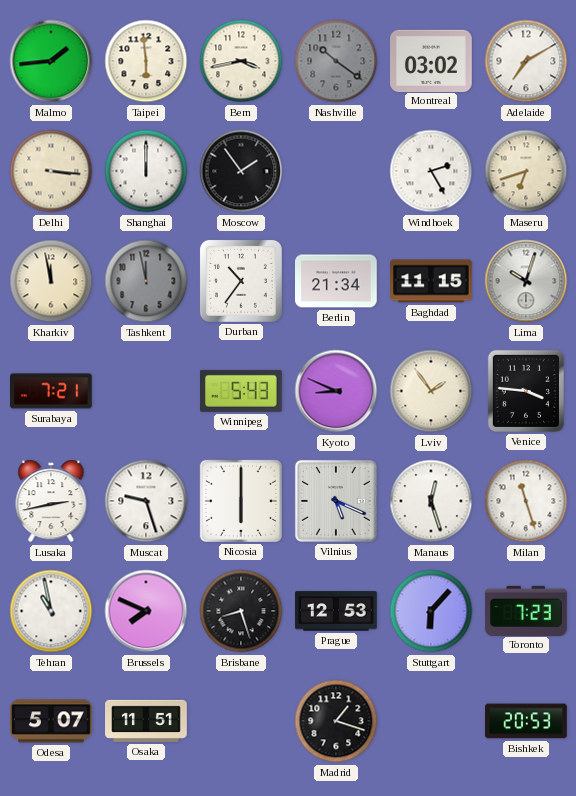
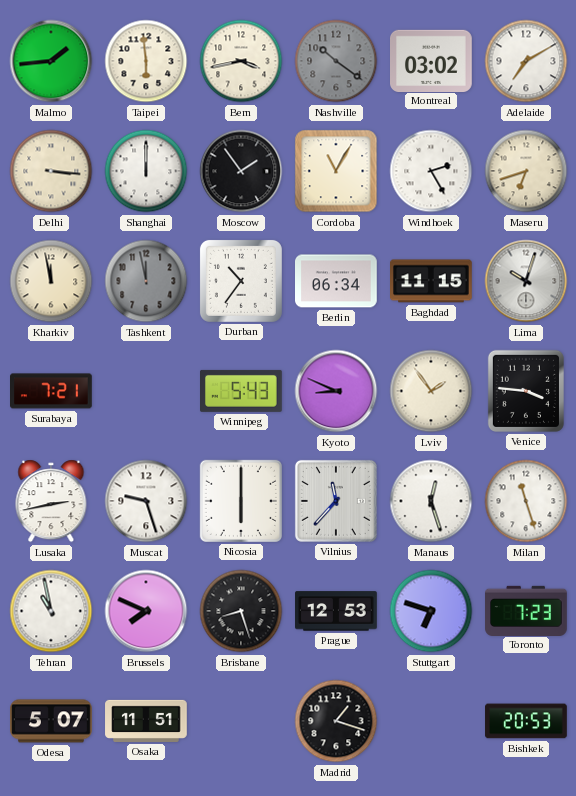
Cordoba: none -> 11:05 (336, 171)
Berlin: 21:34 -> 06:34 (337, 281)
Vilnius: 5:19 -> 11:37 (336, 501)
Stuttgart: 6:07 -> 6:48 (431, 611)
